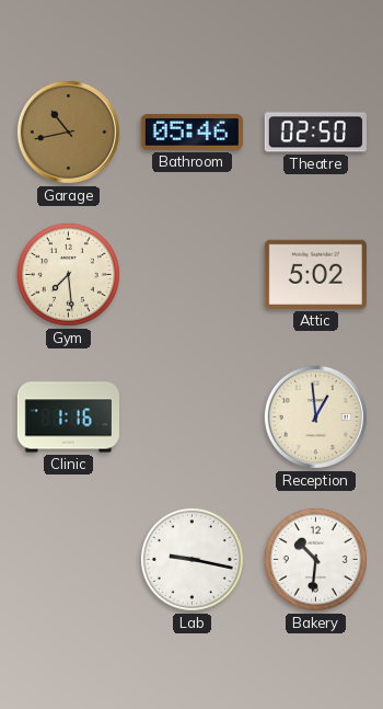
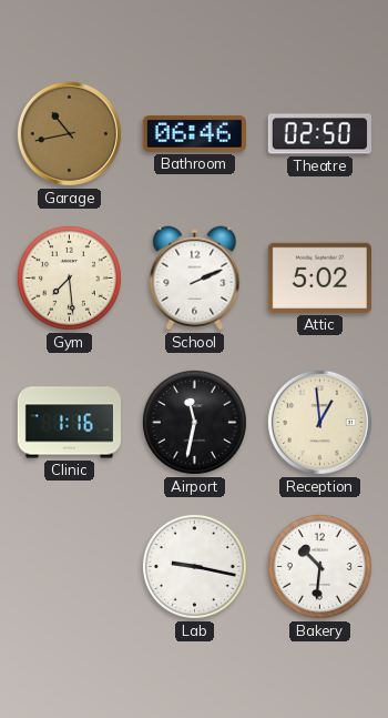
Bathroom: 05:46 -> 06:46 (194, 133)
School: none -> 2:11 (195, 279)
Airport: none -> 11:32 (194, 422)
